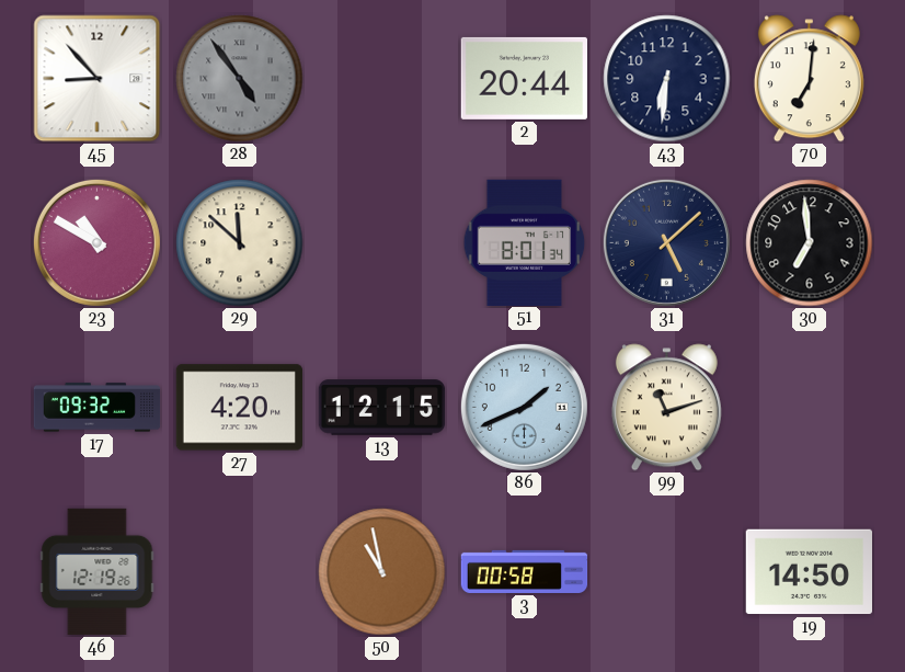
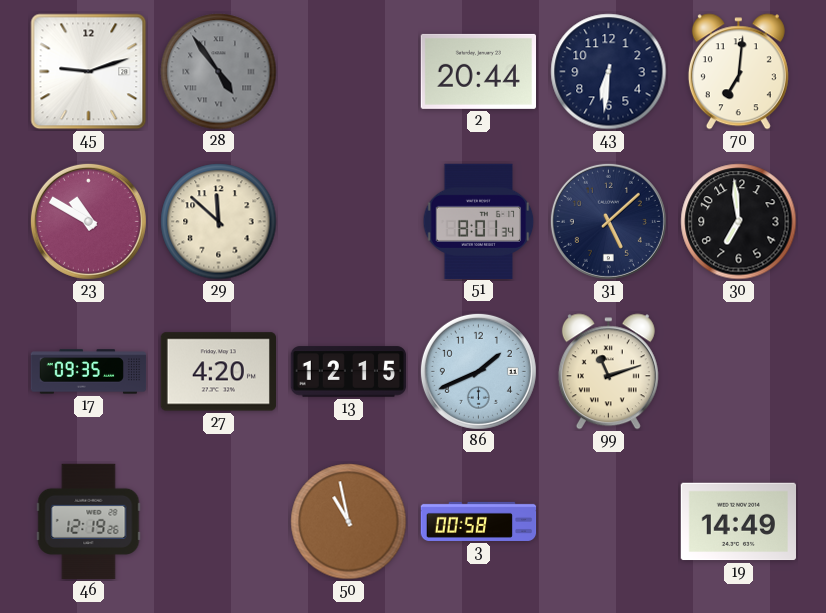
45: 8:53 -> 9:12 (89, 72)
17: 09:32 -> 09:35 (89, 372)
19: 14:50 -> 14:49 (738, 522)
